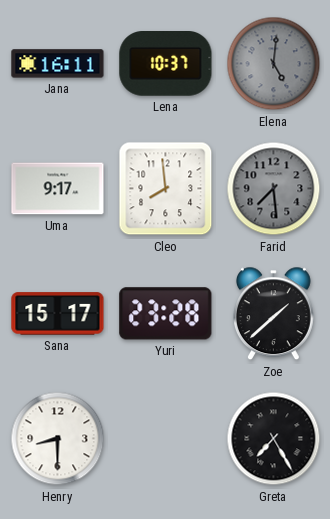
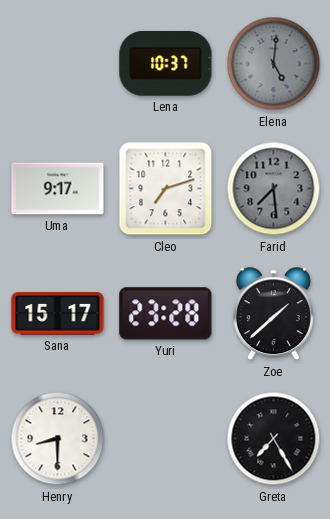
Jana: 16:11 -> none (58, 64)
Cleo: 7:59 -> 7:12 (166, 189)
